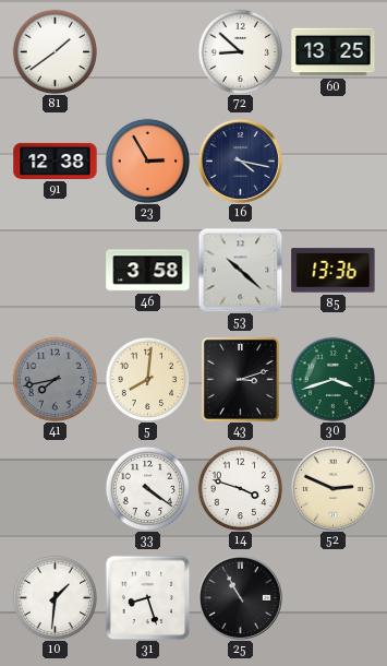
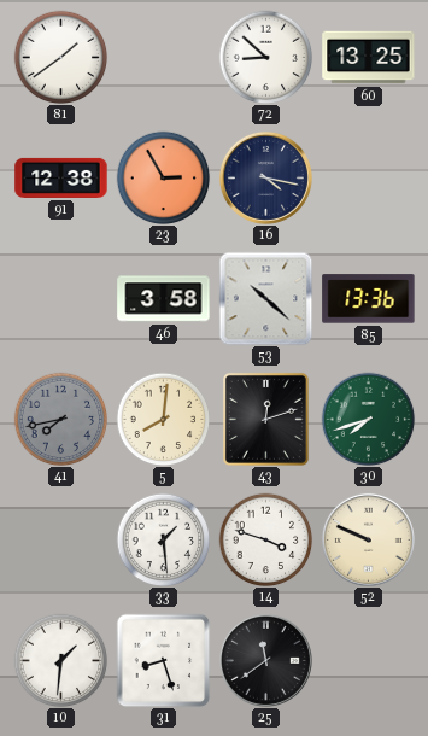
43: 3:12 -> 12:12 (265, 419)
30: 3:42 -> 7:42 (368, 419)
33: 4:21 -> 1:29 (163, 539)
52: 2:49 -> 9:49 (368, 539)
25: 10:55 -> 11:39 (265, 660)
